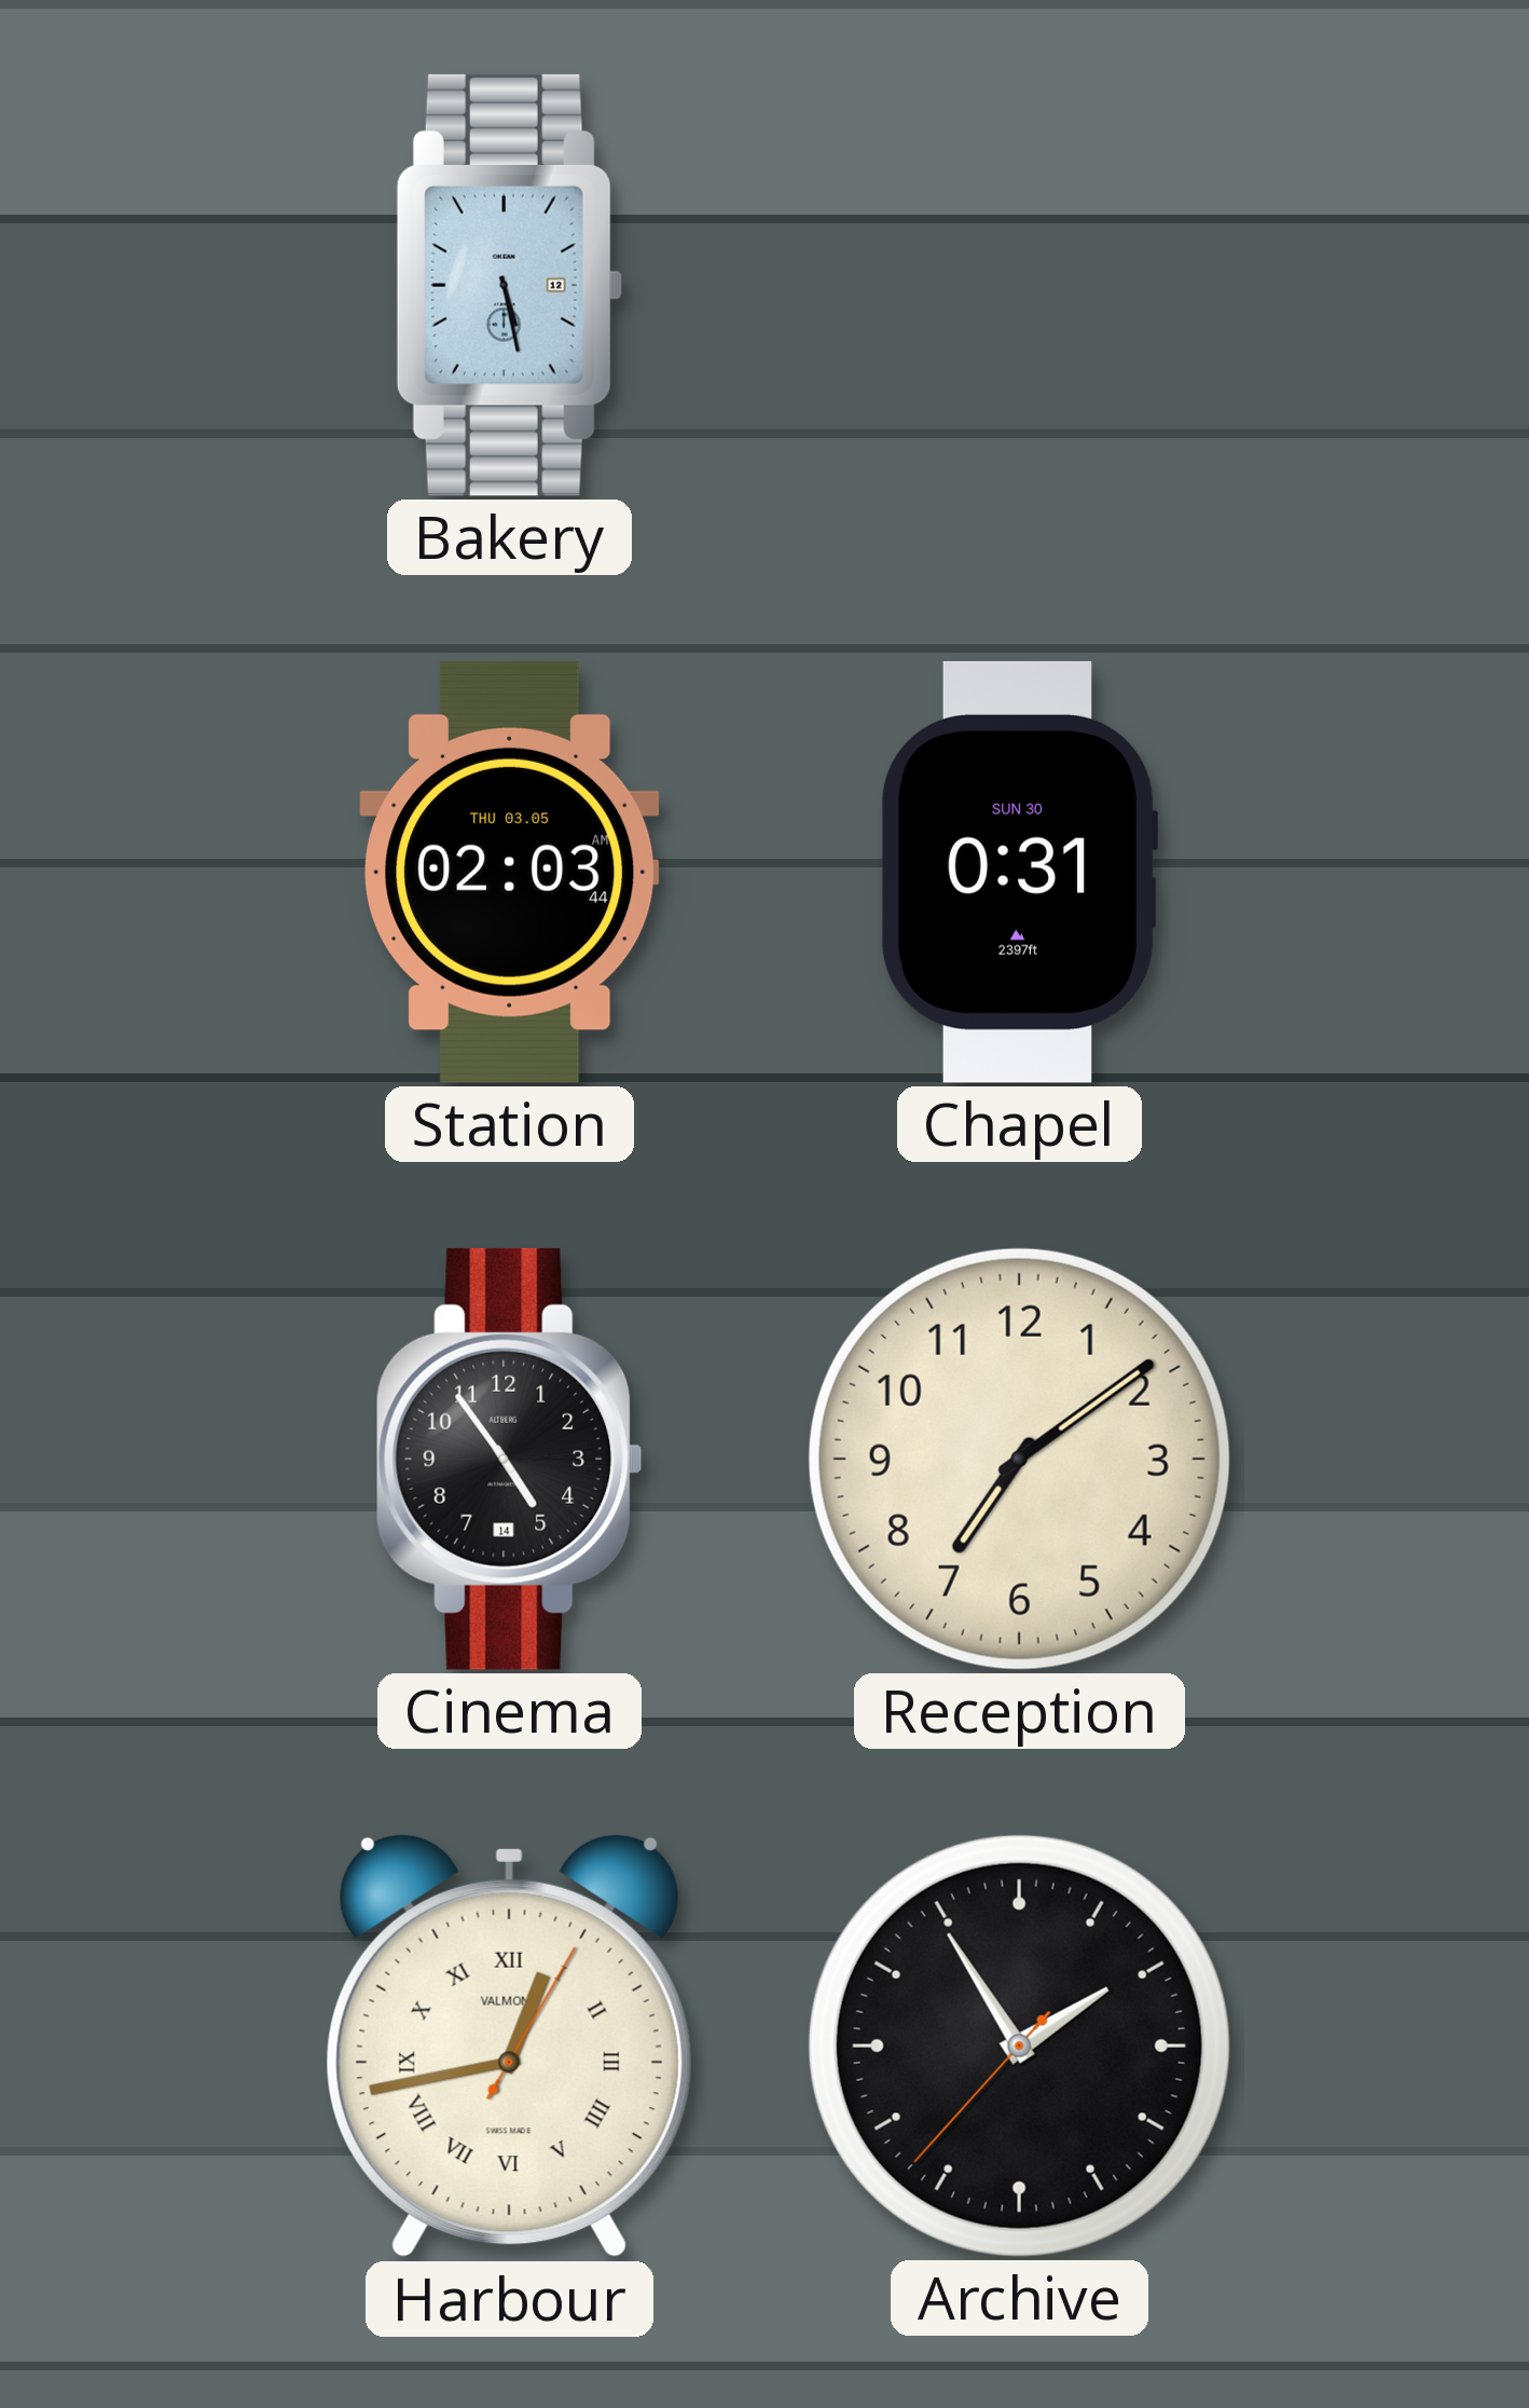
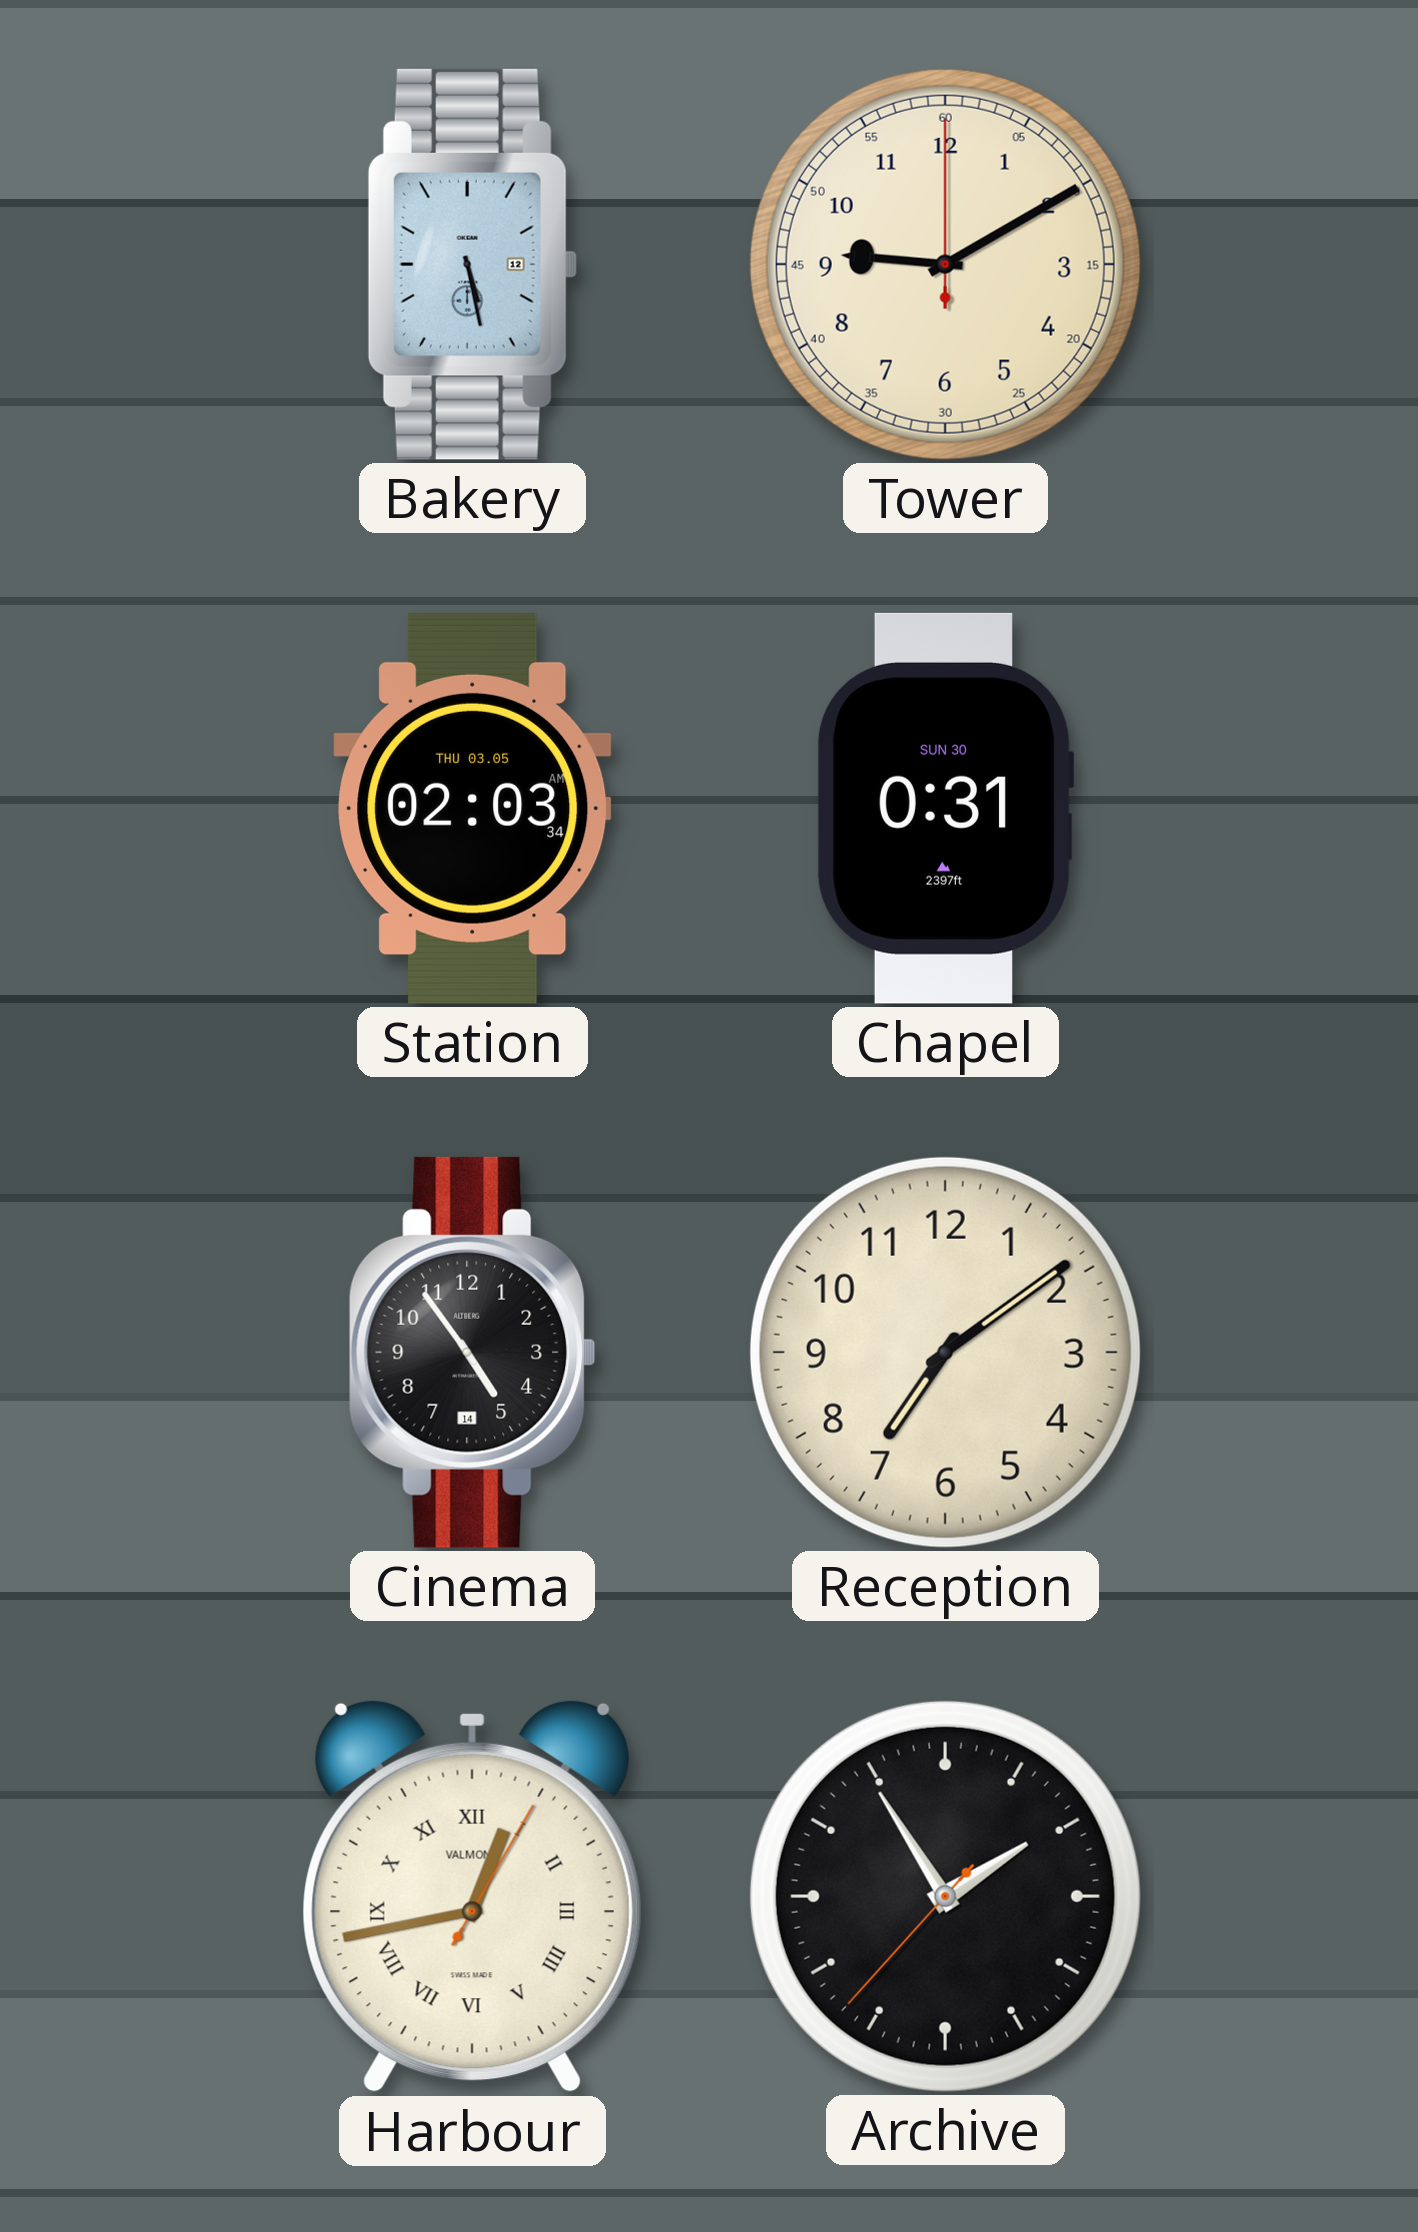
Tower: none -> 9:10 (945, 264)
Station: 02:03:44 AM -> 02:03:34 AM (473, 808)
